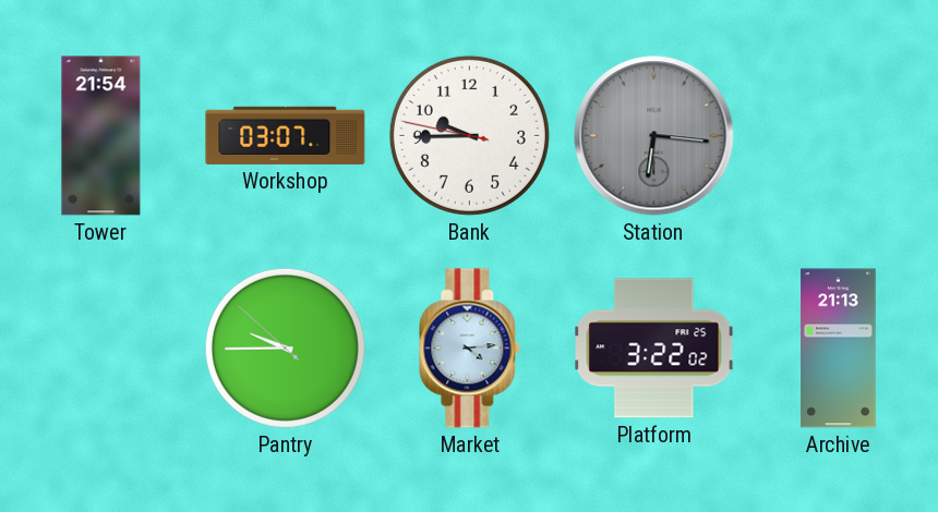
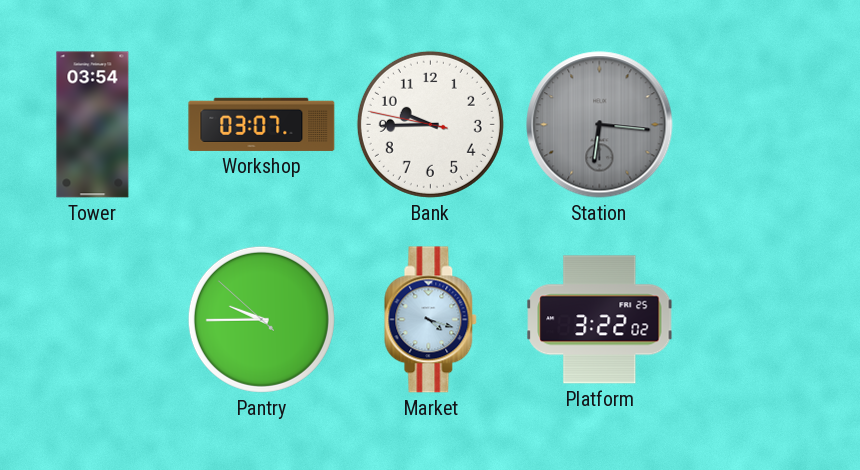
Tower: 21:54 -> 03:54 (93, 125)
Market: 4:14 -> 4:18 (431, 320)
Archive: 21:13 -> none (839, 349)
